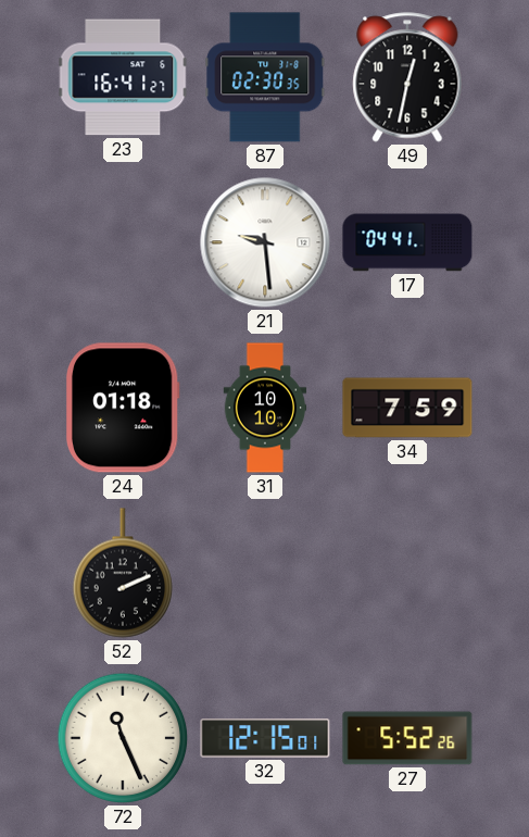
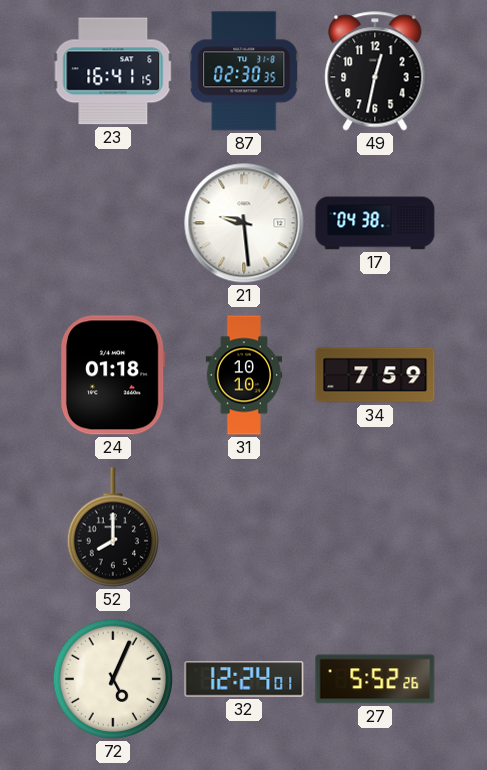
23: 16:41:27 -> 16:41:15 (113, 71)
17: 04:41 -> 04:38 (375, 223)
52: 2:11 -> 8:00 (112, 527)
72: 11:26 -> 5:04 (113, 679)
32: 12:15 -> 12:24 (244, 679)
